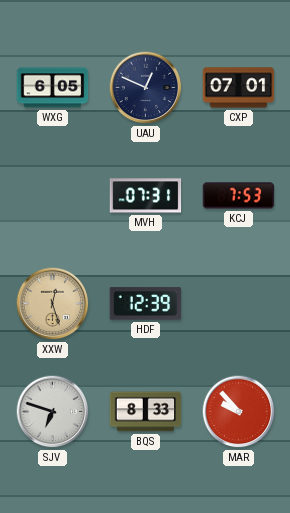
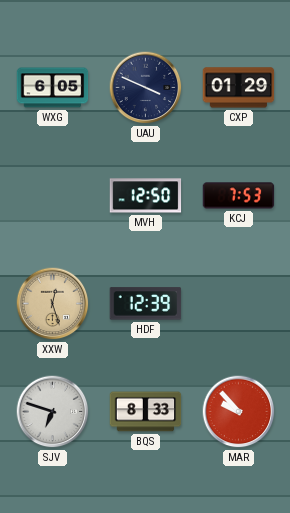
UAU: 12:49 -> 3:49 (146, 88)
CXP: 07:01 -> 01:29 (239, 88)
MVH: 07:31 -> 12:50 (146, 196)
